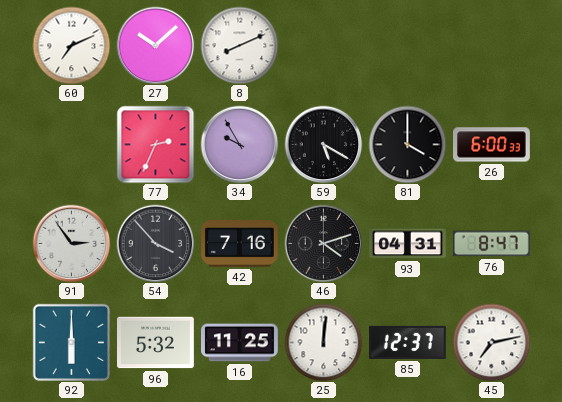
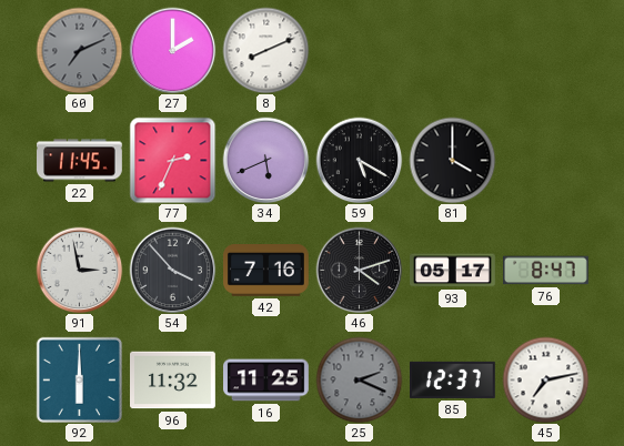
60 dial: white -> grey (79, 50)
27: 10:08 -> 2:00 (172, 50)
22: none -> 11:45 (80, 161)
34: 9:55 -> 5:41 (265, 160)
26: 6:00 -> none (492, 145)
91: 2:54 -> 2:58 (79, 270)
93: 04:31 -> 05:17 (453, 271)
96: 5:32 -> 11:32 (173, 381)
25: 12:01 -> 2:19 (359, 379)
25 dial: white -> grey (359, 379)
